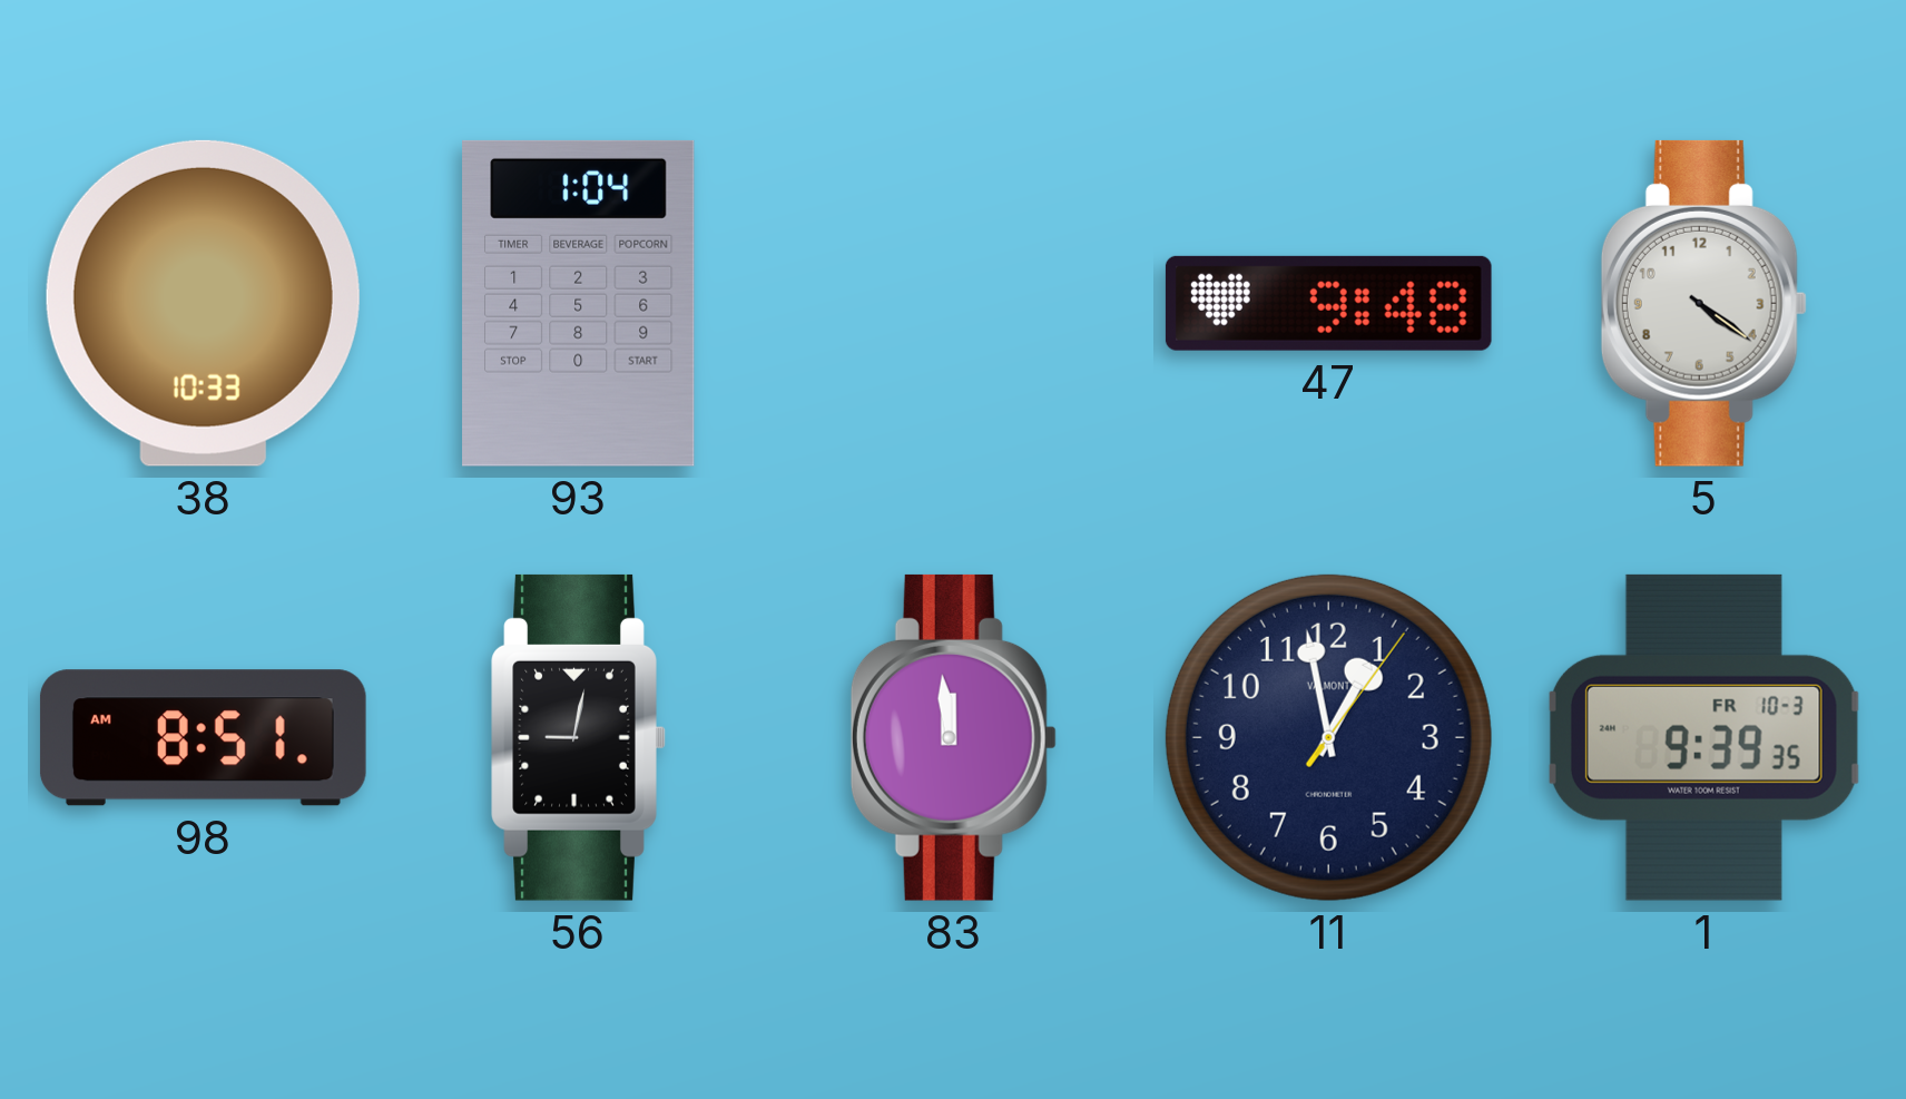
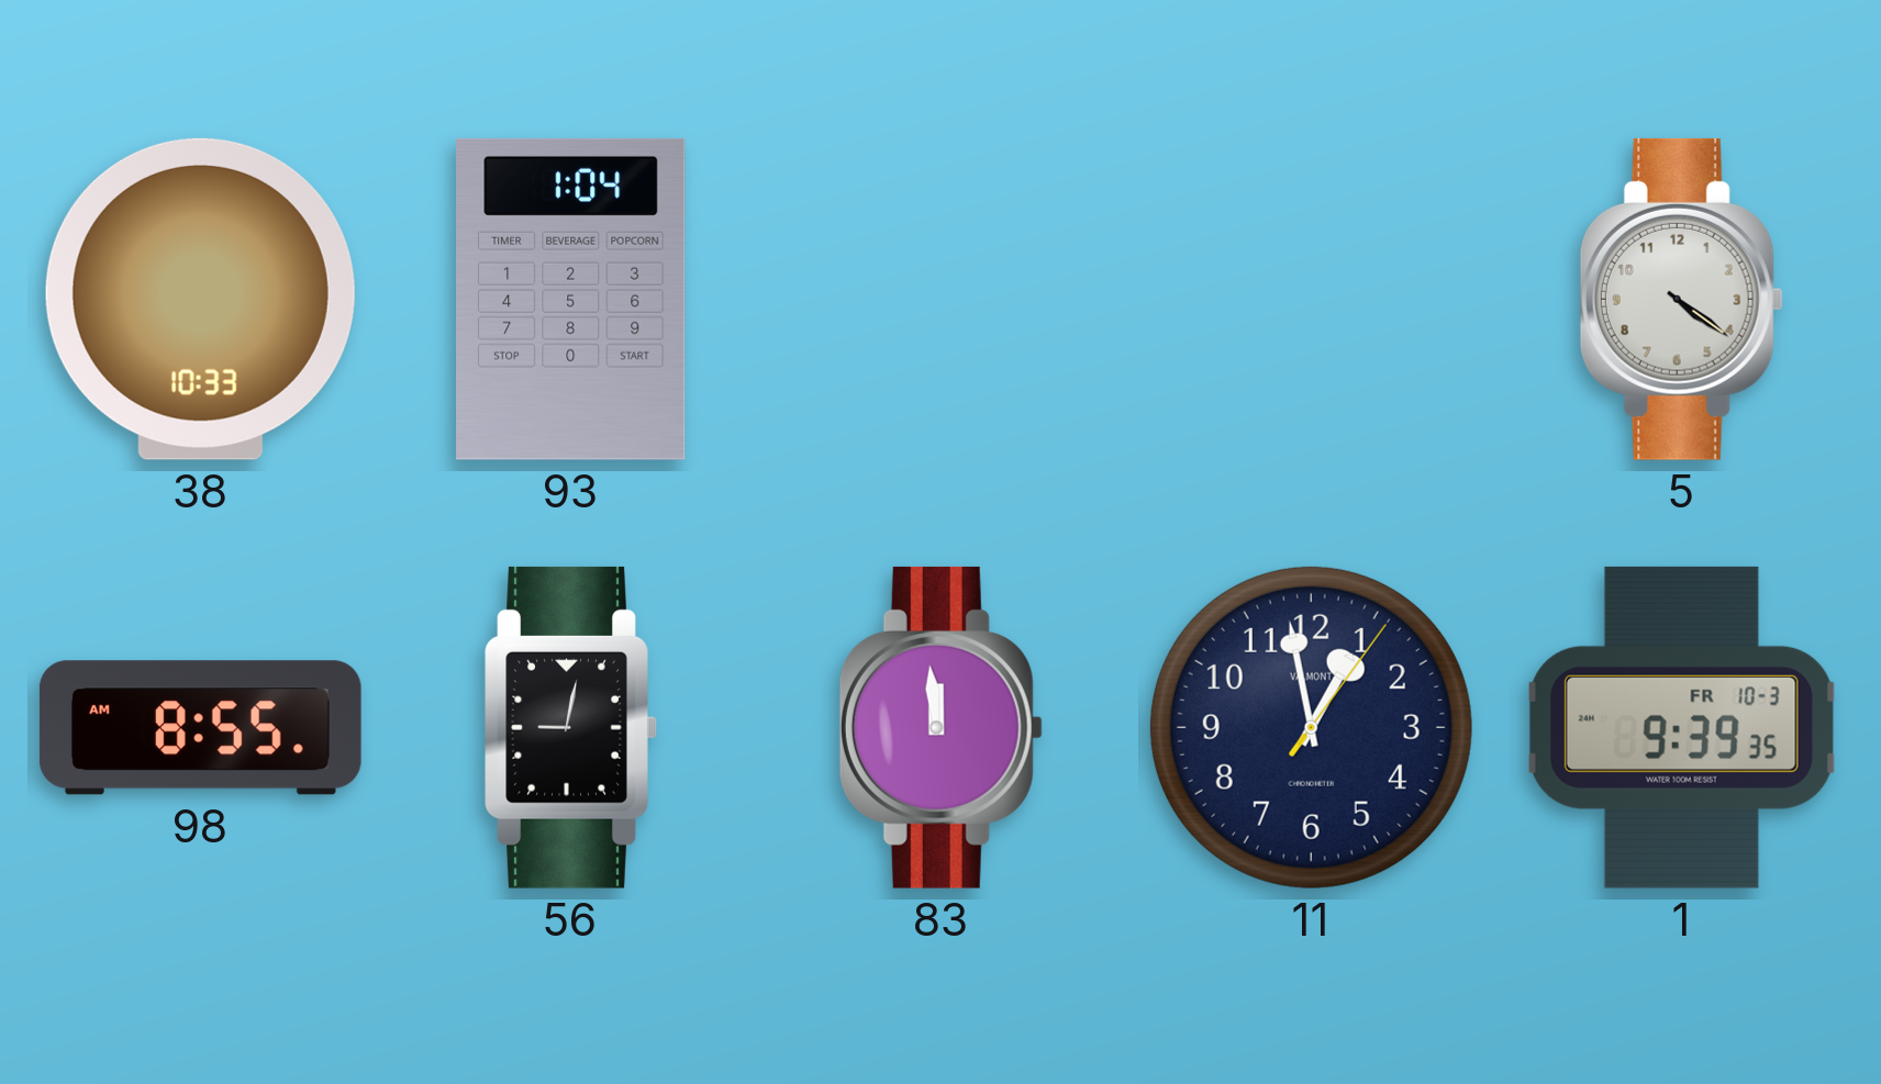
47: 9:48 -> none (1328, 303)
98: 8:51 -> 8:55 (200, 728)
